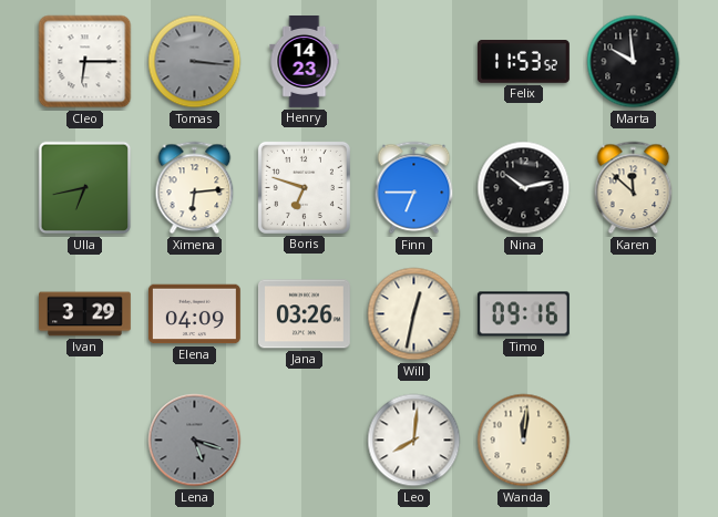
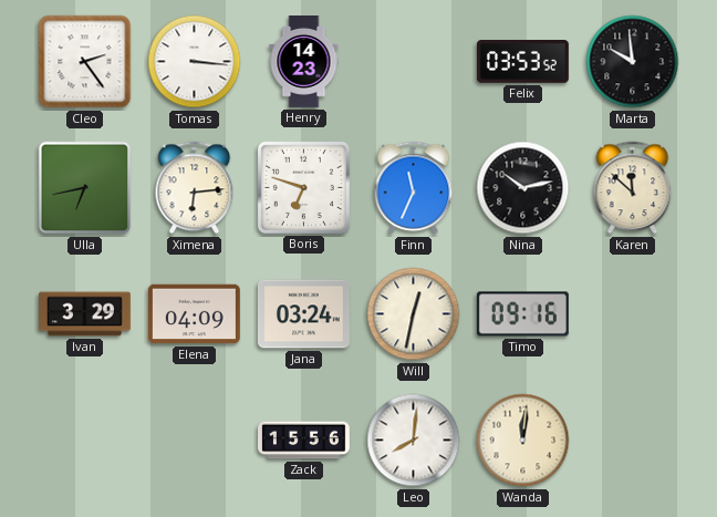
Cleo: 6:15 -> 2:24 (85, 62)
Tomas dial: grey -> white (195, 62)
Felix: 11:53 -> 03:53 (522, 62)
Finn: 6:45 -> 11:34 (414, 188)
Jana: 03:26 -> 03:24 (303, 314)
Lena: 5:18 -> none (195, 441)
Zack: none -> 15:56 (304, 441)
